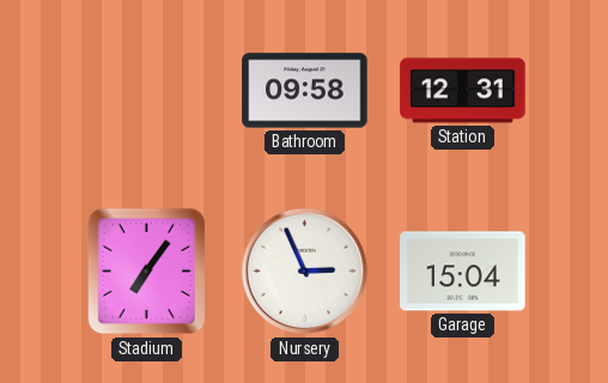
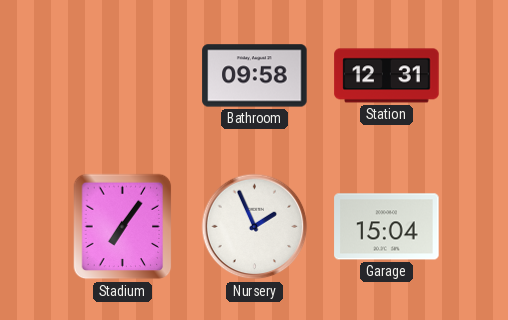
Nursery: 2:56 -> 1:56 (255, 227)
